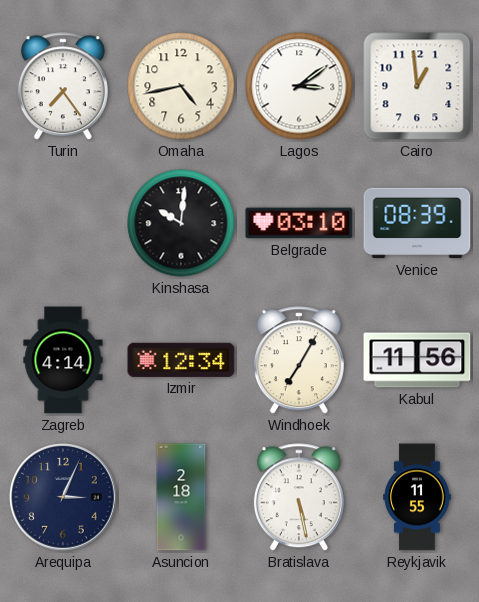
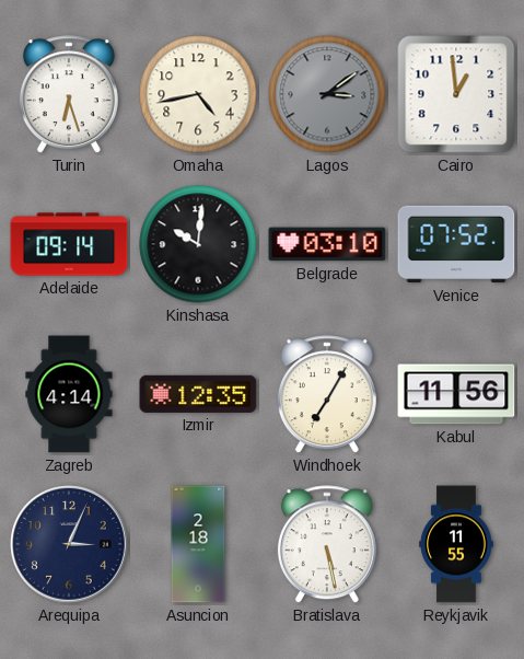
Turin: 7:24 -> 6:27 (69, 95)
Lagos dial: white -> grey (327, 94)
Adelaide: none -> 09:14 (69, 244)
Venice: 08:39 -> 07:52 (456, 244)
Izmir: 12:34 -> 12:35 (198, 394)
